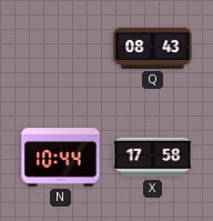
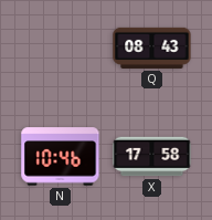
N: 10:44 -> 10:46 (61, 157)
